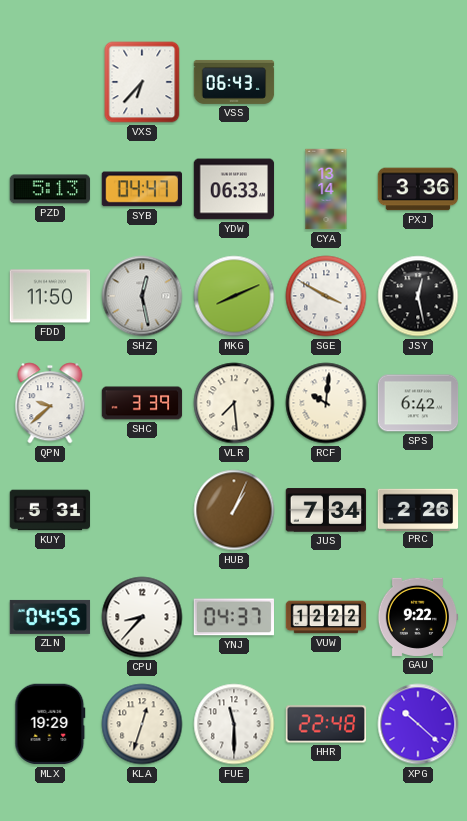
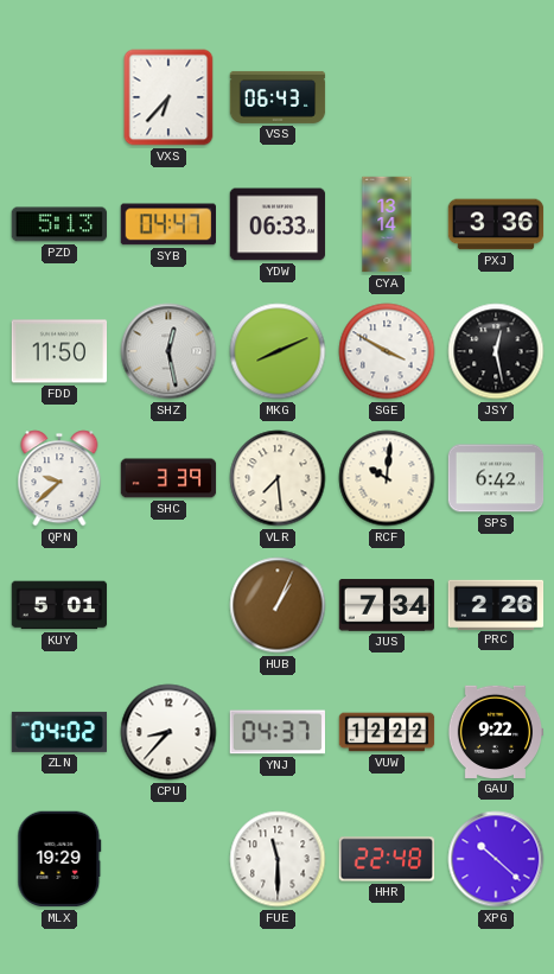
KUY: 5:31 -> 5:01 (59, 605)
ZLN: 04:55 -> 04:02 (59, 732)
KLA: 12:33 -> none (142, 724)
